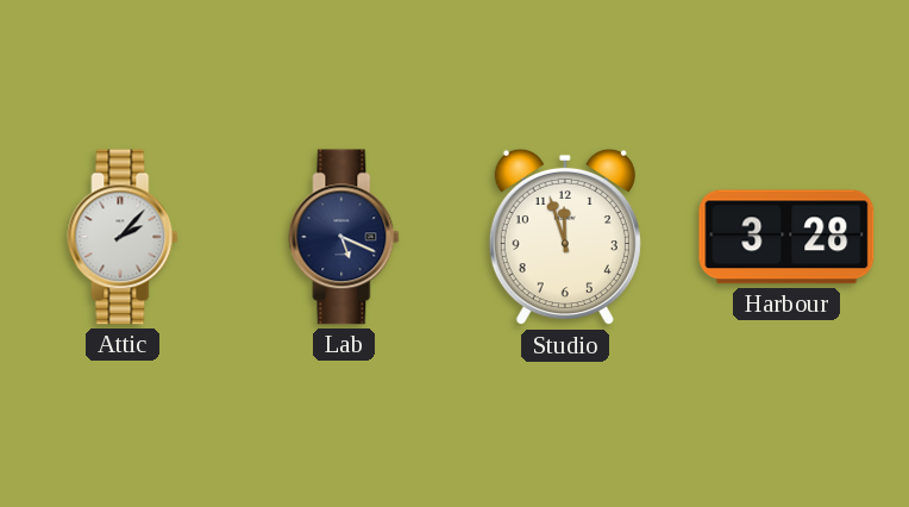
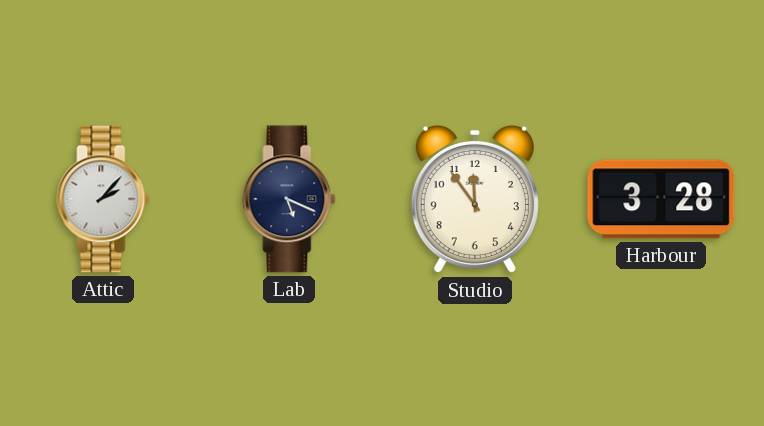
Studio: 11:57 -> 11:54 (475, 199)
